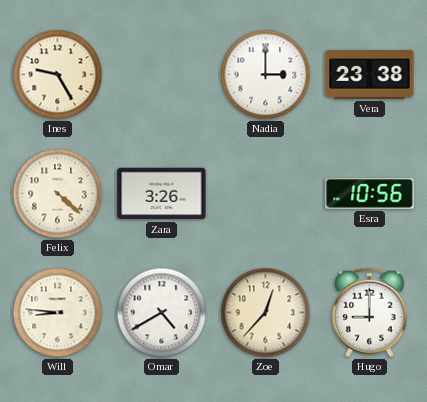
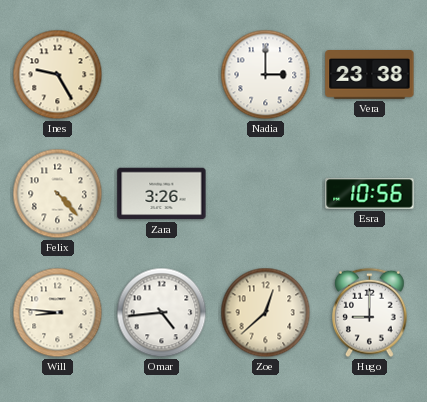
Felix: 4:22 -> 4:23 (58, 194)
Omar: 4:40 -> 4:44 (162, 313)
Zoe: 12:37 -> 12:38 (266, 313)
